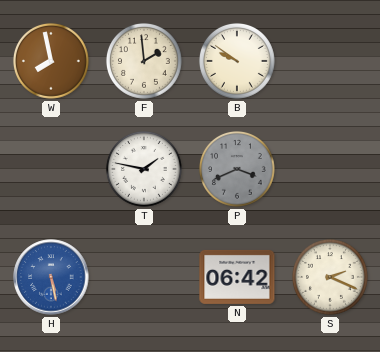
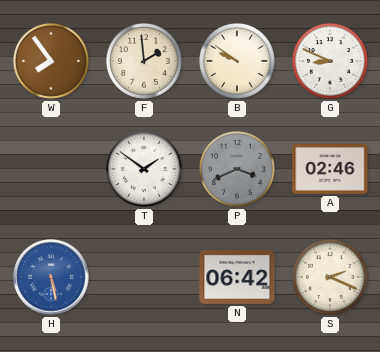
W: 7:58 -> 7:54 (51, 61)
G: none -> 8:49 (330, 61)
T: 1:47 -> 1:51 (144, 169)
A: none -> 02:46 (330, 169)
